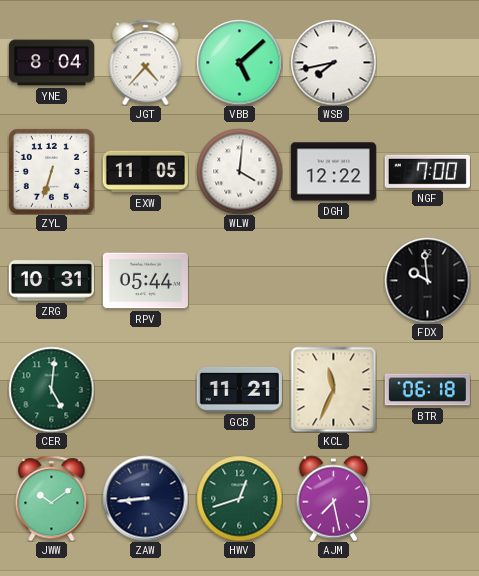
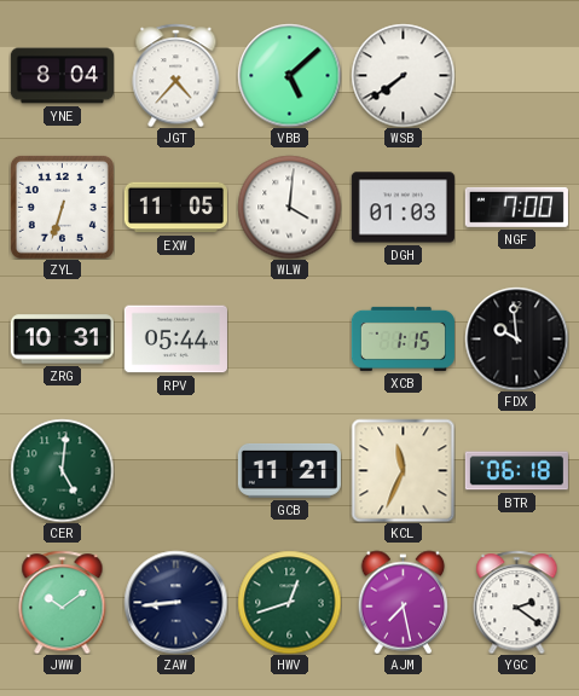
WSB: 7:43 -> 7:39 (403, 75)
DGH: 12:22 -> 01:03 (403, 208)
XCB: none -> 1:15 (403, 338)
YGC: none -> 2:21 (517, 602)
